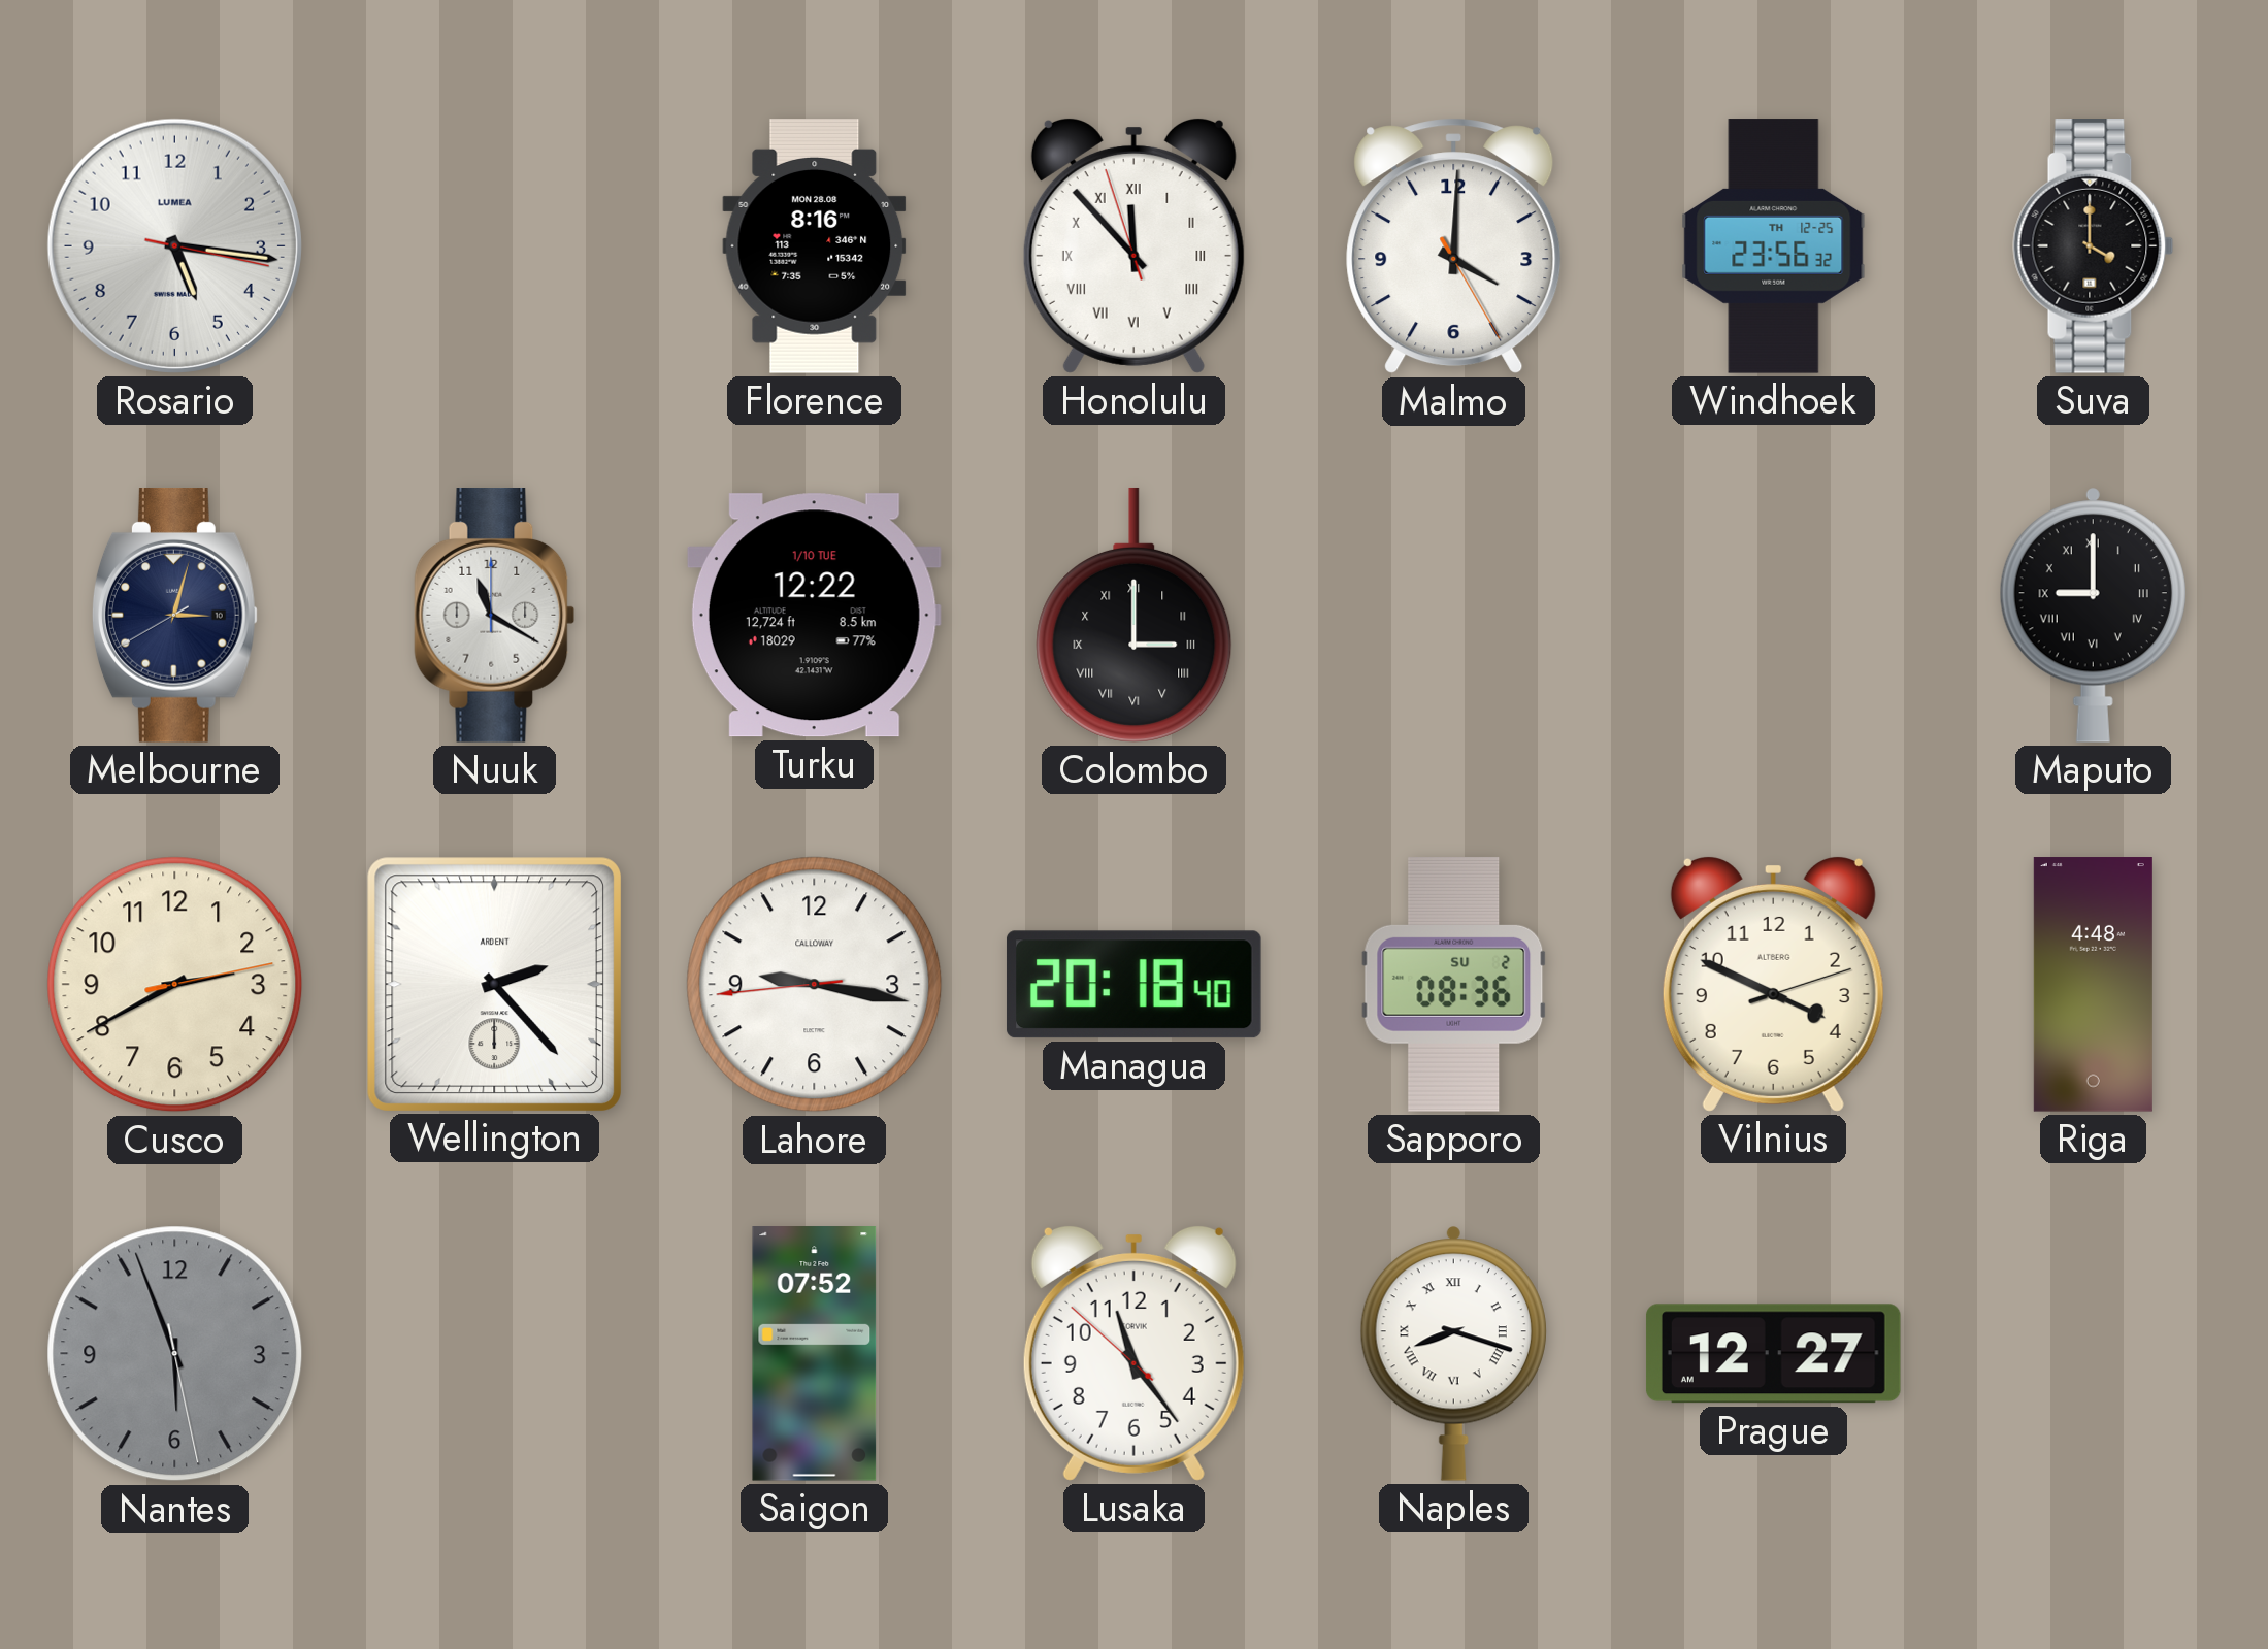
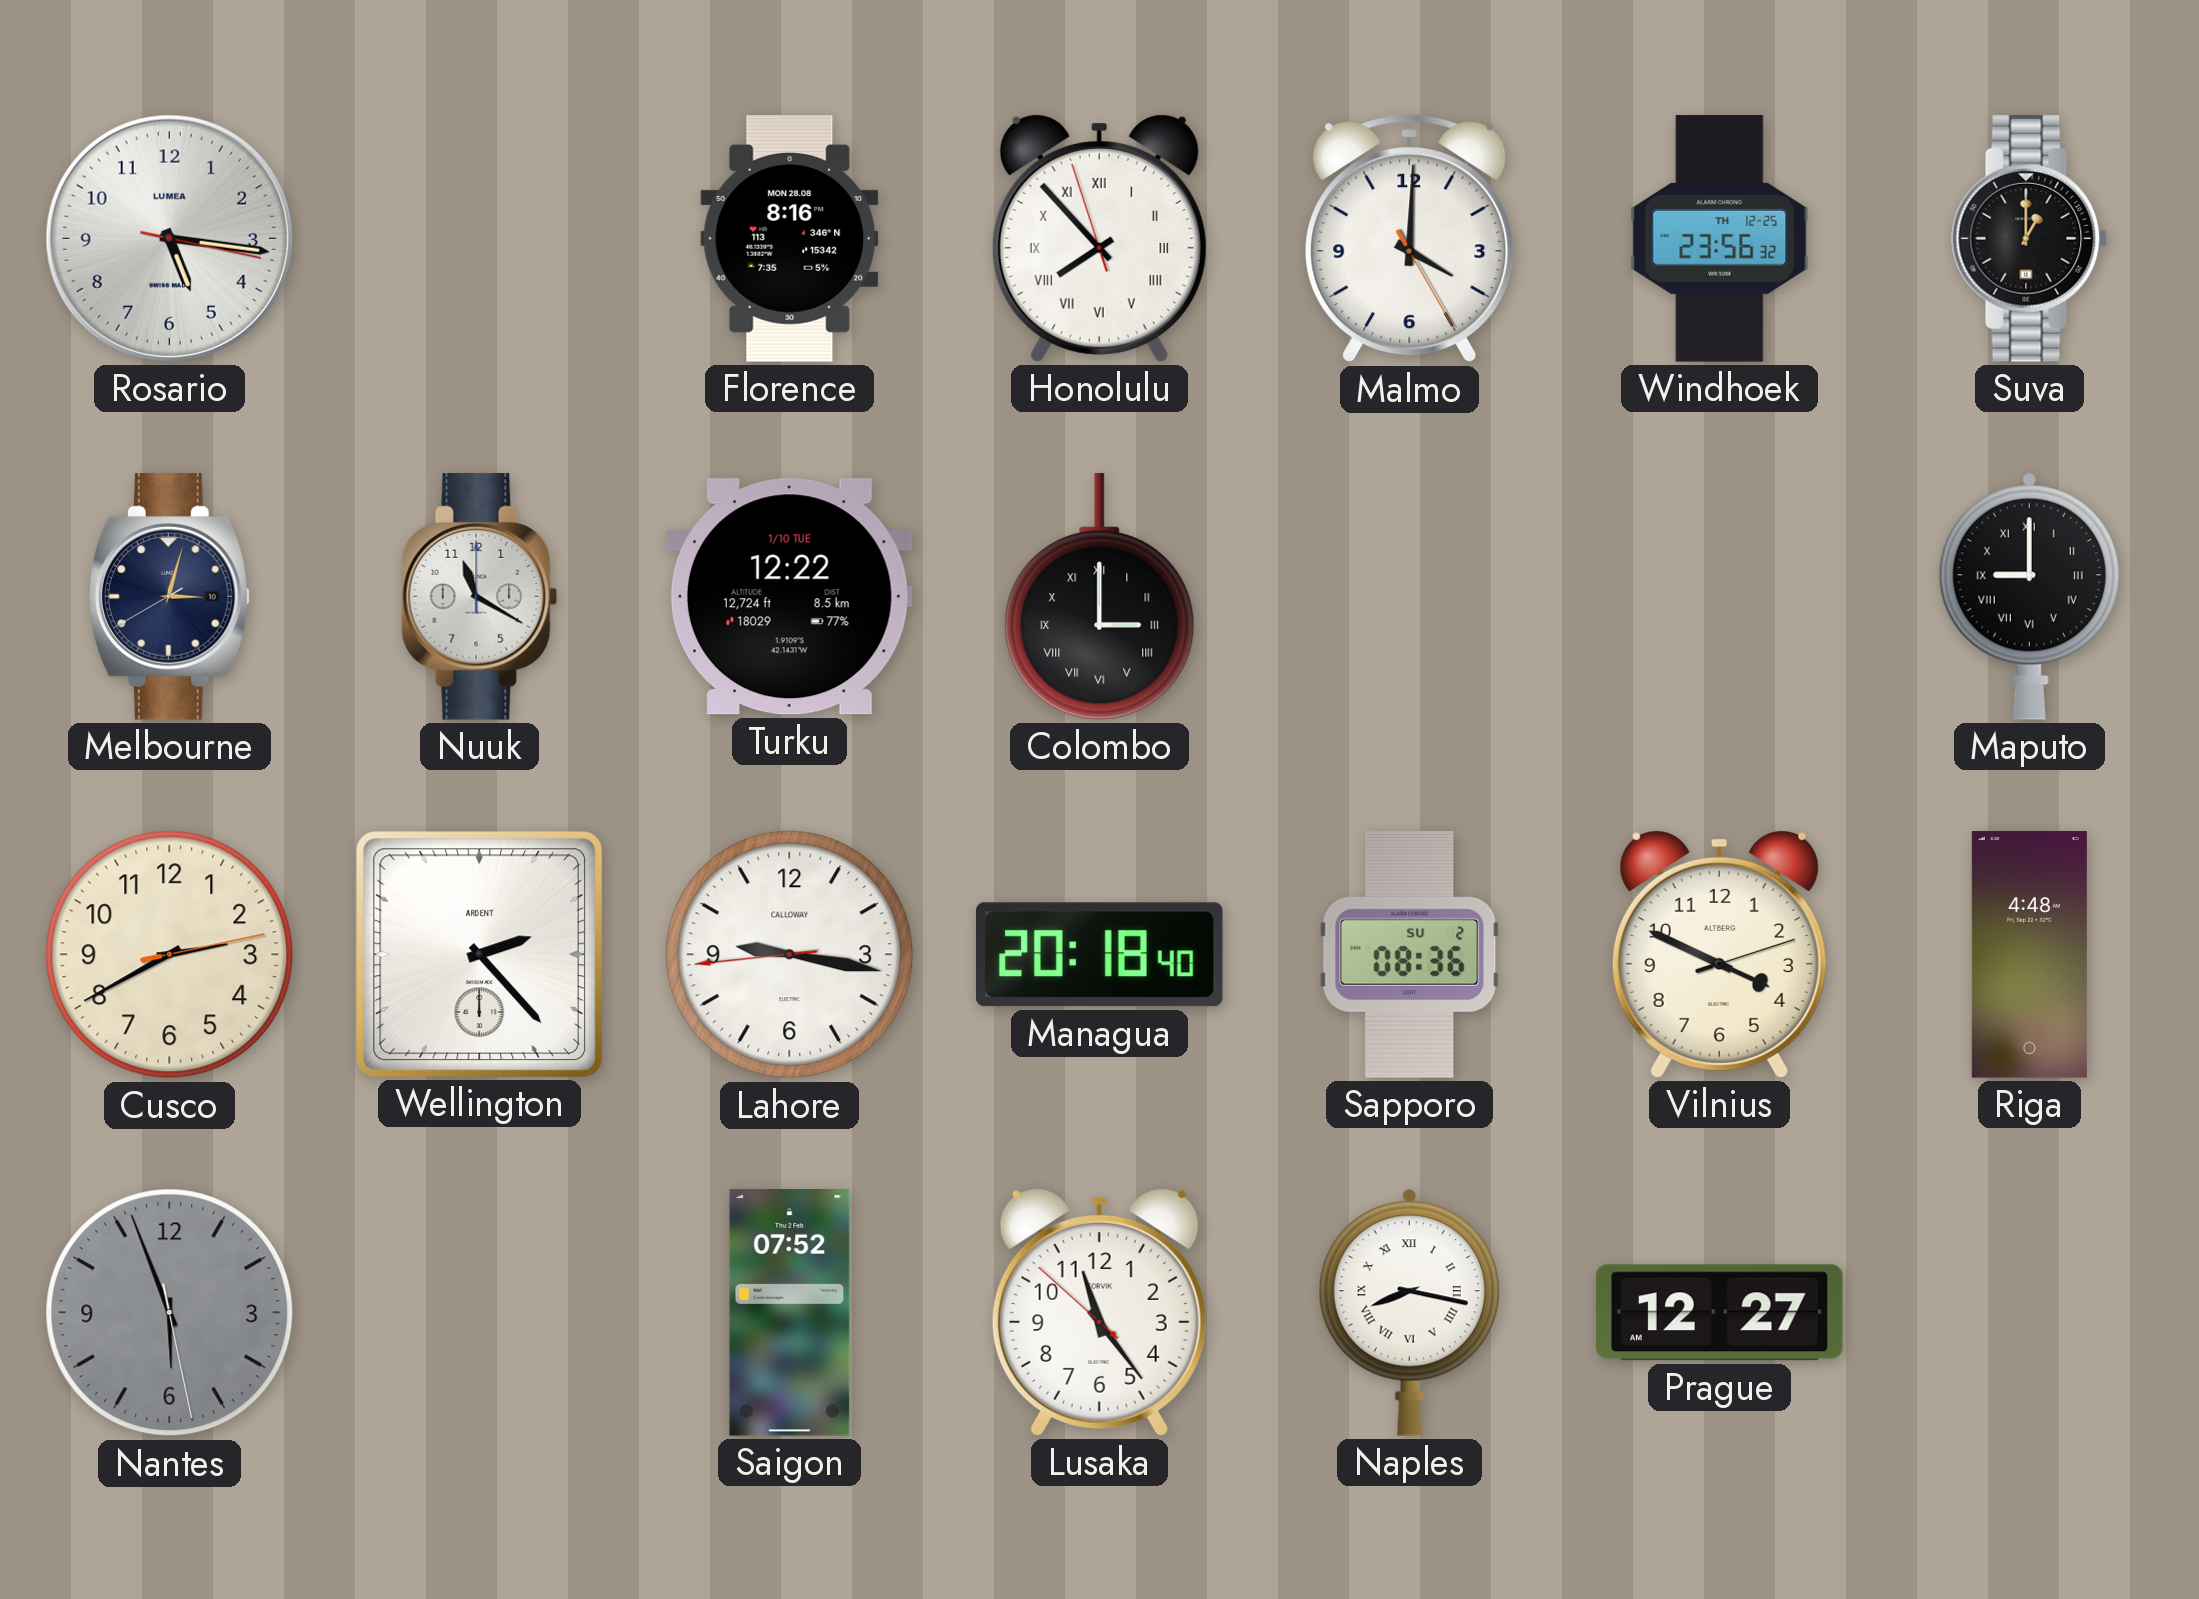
Honolulu: 11:52 -> 7:52 (1099, 238)
Suva: 4:00 -> 1:00 (2030, 239)
Naples: 8:18 -> 8:17 (1409, 1312)
